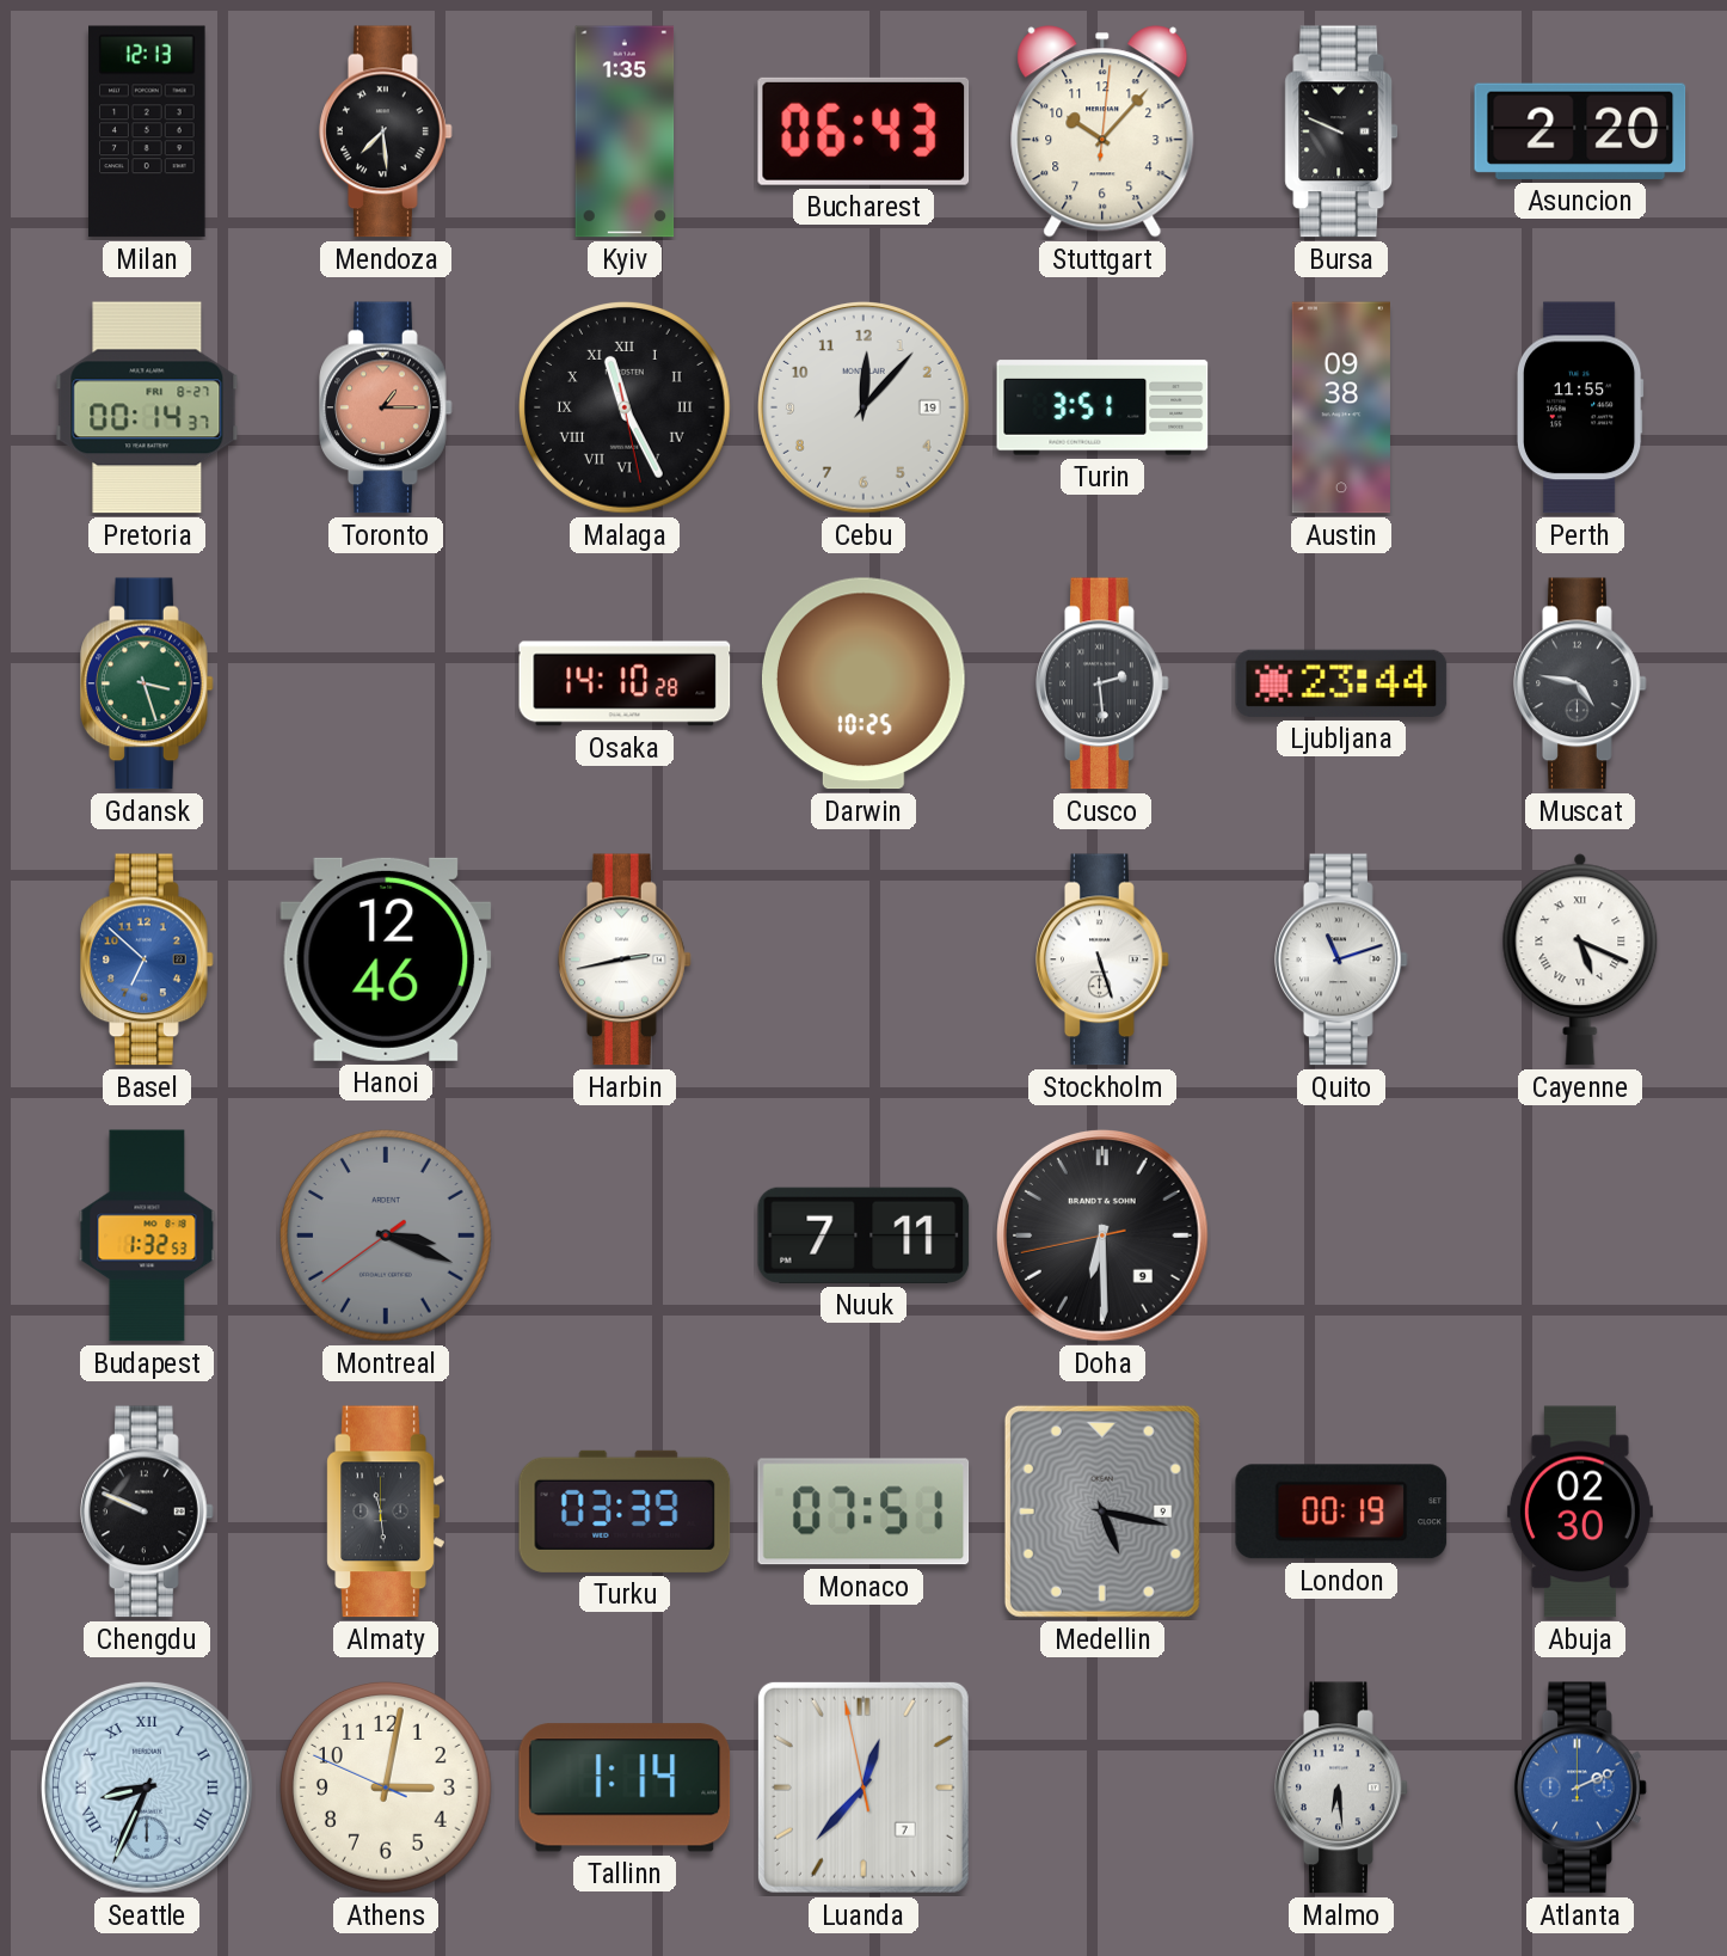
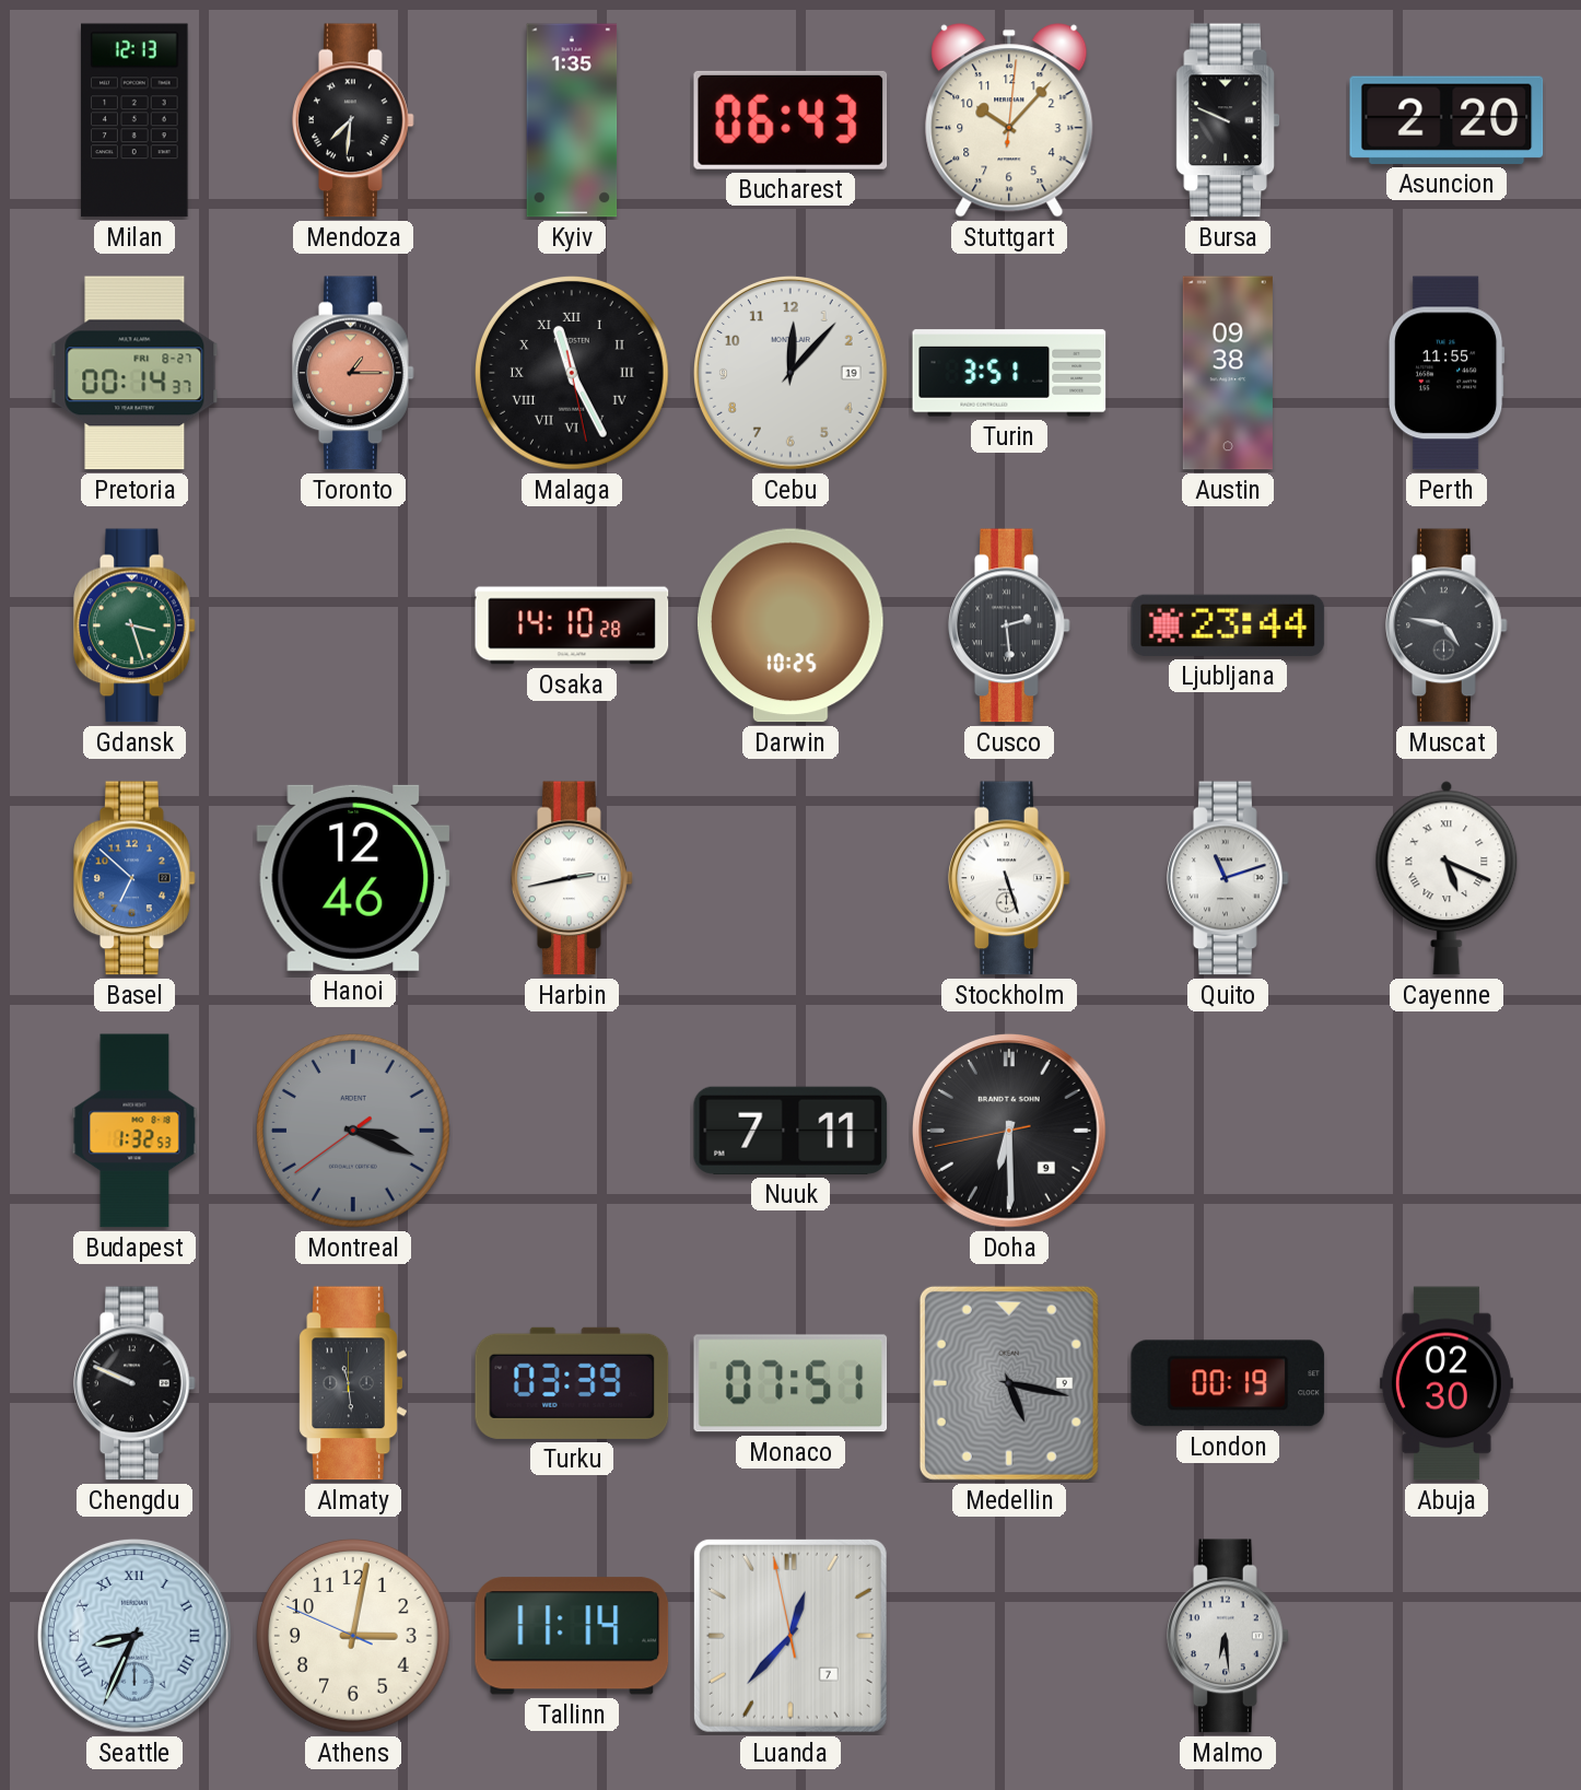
Mendoza: 7:29 -> 7:31 (353, 120)
Tallinn: 1:14 -> 11:14 (572, 1636)
Atlanta: 2:11 -> none (1580, 1788)
